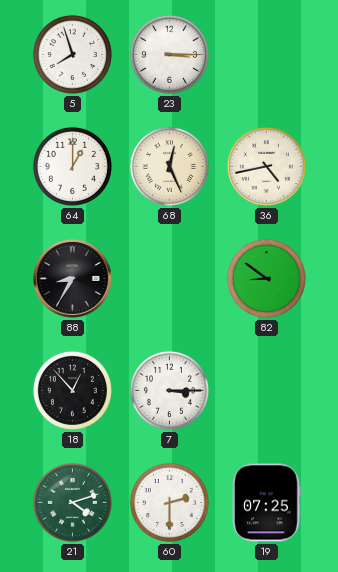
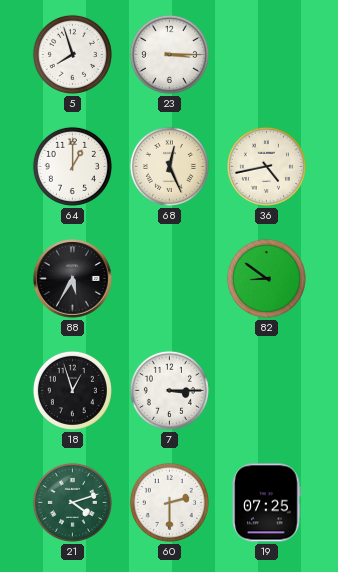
88: 8:35 -> 5:35 (73, 279)
18: 12:53 -> 12:57 (72, 390)
